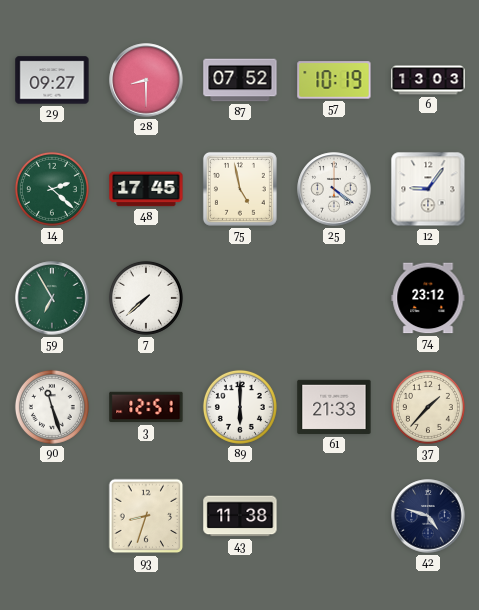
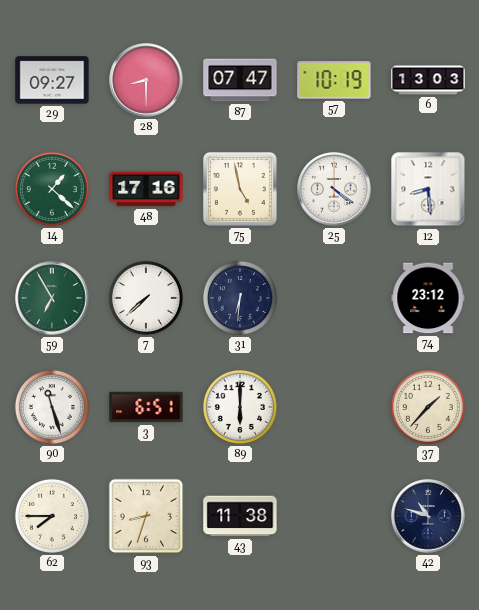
87: 07:52 -> 07:47 (240, 80)
14: 2:22 -> 1:22 (52, 189)
48: 17:45 -> 17:16 (146, 189)
12: 9:06 -> 8:29 (428, 189)
31: none -> 6:31 (240, 298)
3: 12:51 -> 6:51 (146, 407)
61: 21:33 -> none (334, 407)
62: none -> 7:45 (52, 516)
42: 4:48 -> 10:48 (428, 516)
